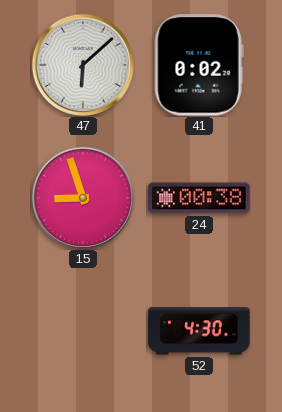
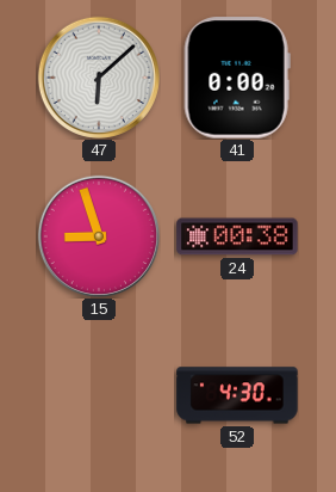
41: 0:02 -> 0:00 (237, 78)
